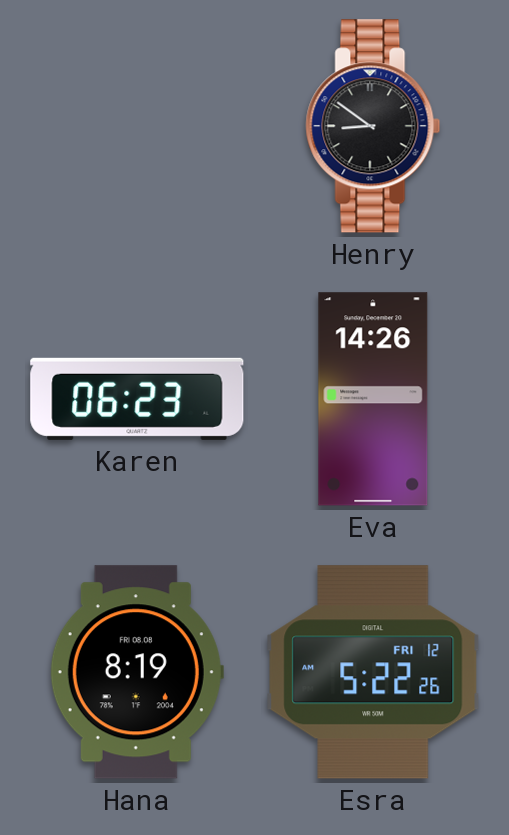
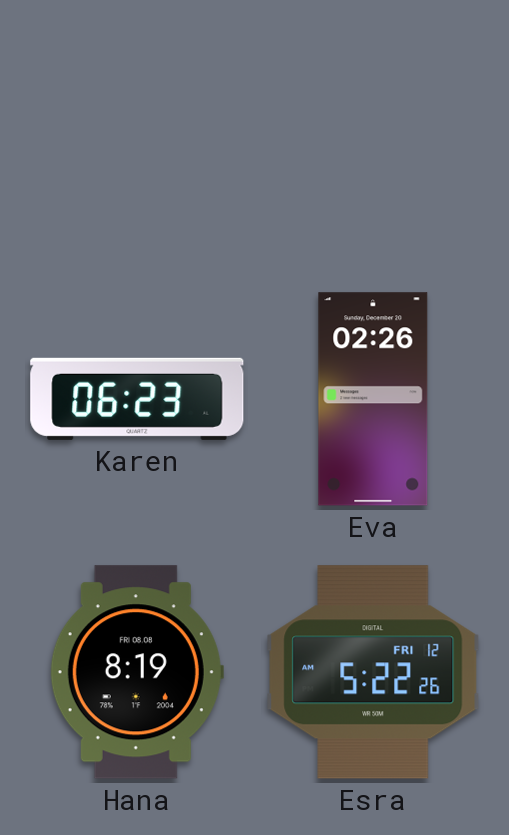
Henry: 8:51 -> none (373, 126)
Eva: 14:26 -> 02:26 (373, 399)
